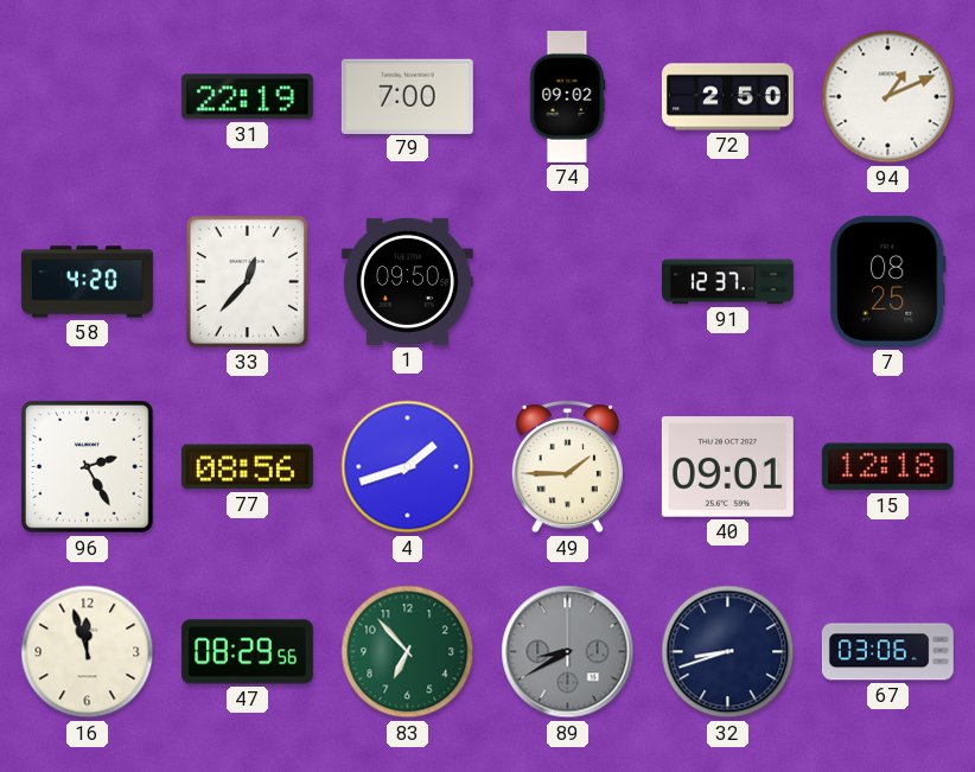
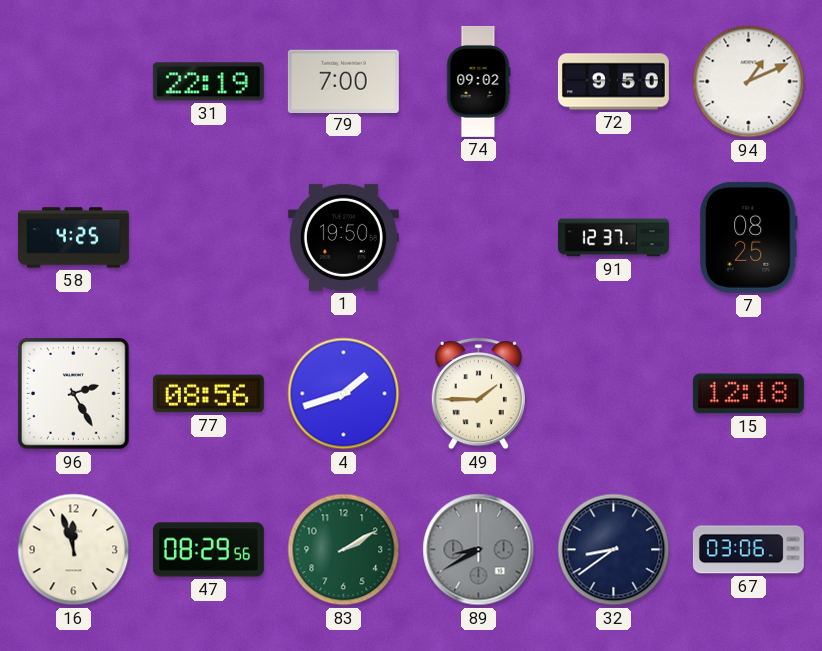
72: 2:50 -> 9:50 (613, 82)
58: 4:20 -> 4:25 (73, 238)
33: 12:37 -> none (247, 281)
1: 09:50 -> 19:50 (343, 237)
40: 09:01 -> none (727, 467)
83: 6:53 -> 2:10 (344, 550)
32: 8:42 -> 8:39 (614, 550)
